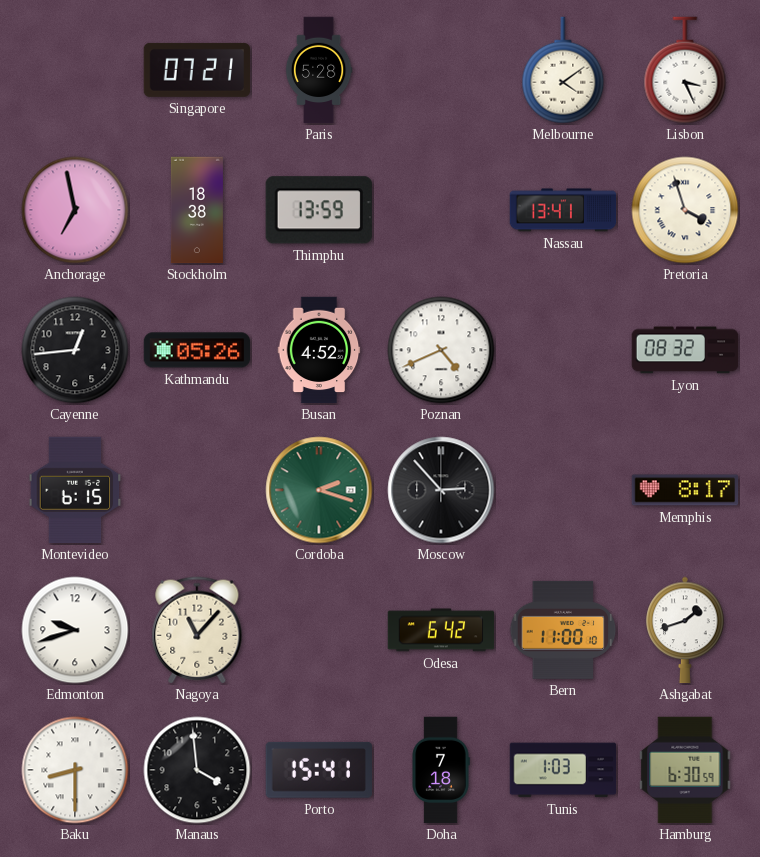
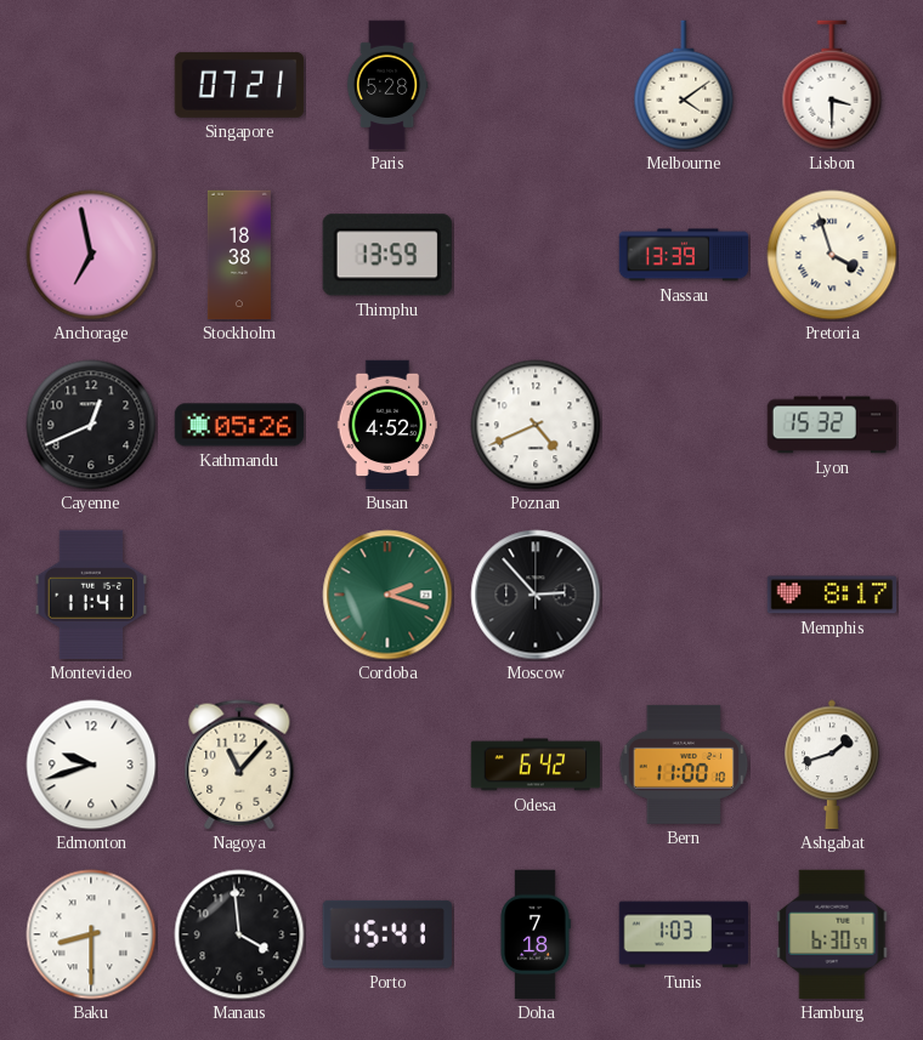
Lisbon: 3:26 -> 3:30 (832, 85)
Nassau: 13:41 -> 13:39 (684, 255)
Cayenne: 12:44 -> 12:41 (91, 425)
Lyon: 08:32 -> 15:32 (832, 425)
Montevideo: 6:15 -> 11:41 (91, 595)
